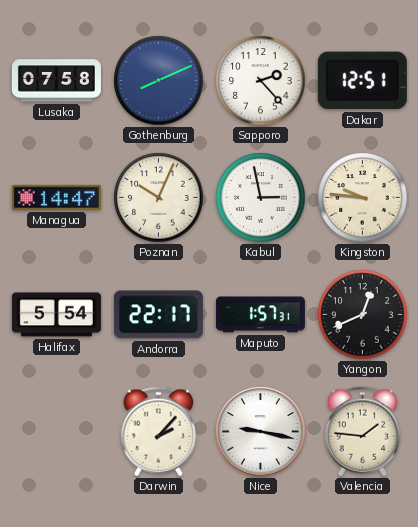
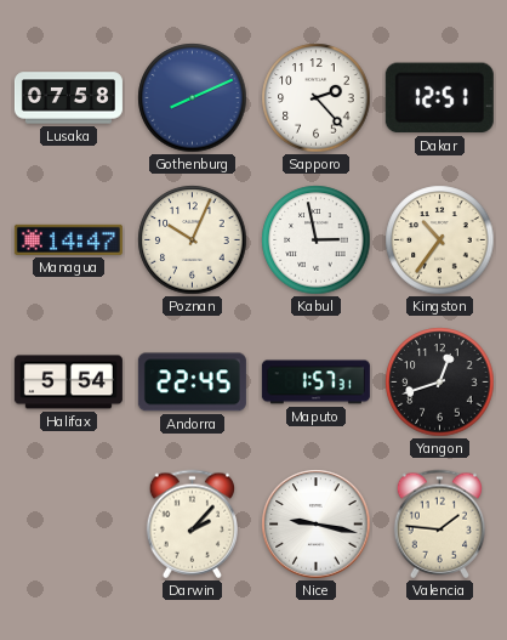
Kingston: 9:46 -> 10:36 (440, 240)
Andorra: 22:17 -> 22:45 (192, 383)
Yangon: 12:41 -> 12:42 (440, 383)
